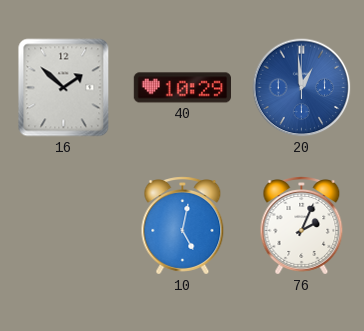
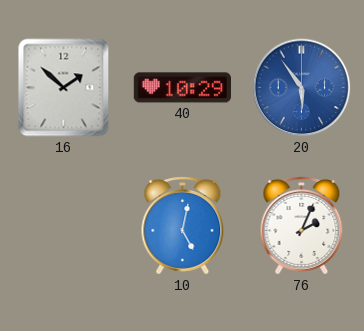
20: 12:59 -> 5:54 (302, 88)
